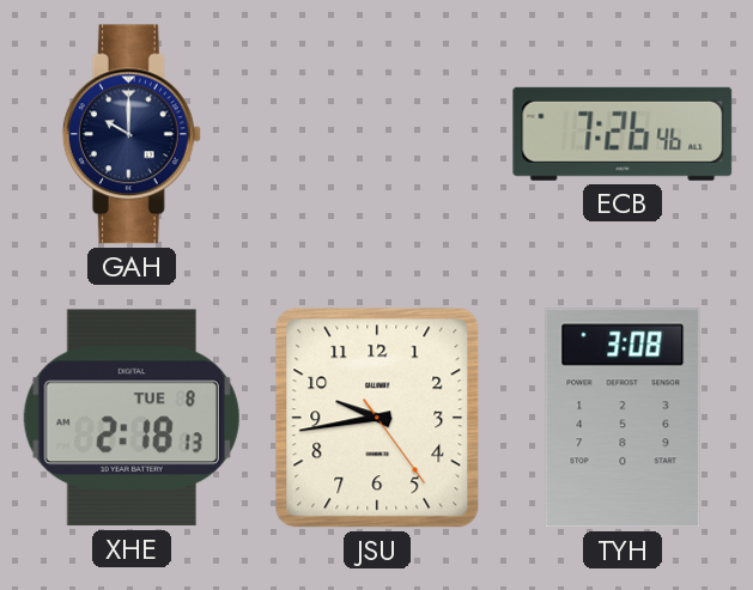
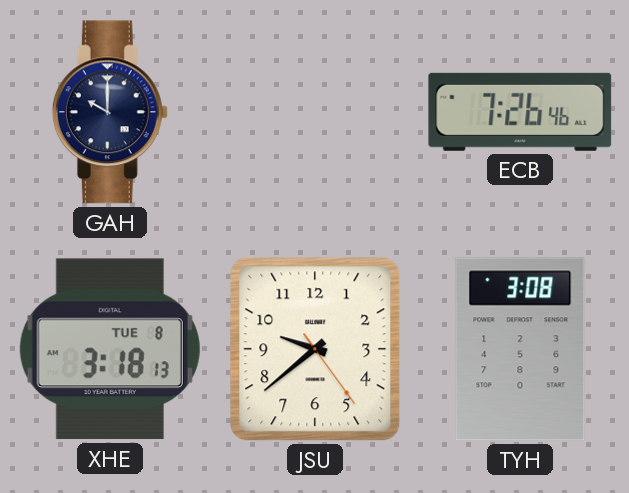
XHE: 2:18 -> 3:18 (110, 349)
JSU: 9:43 -> 9:38 (315, 349)
